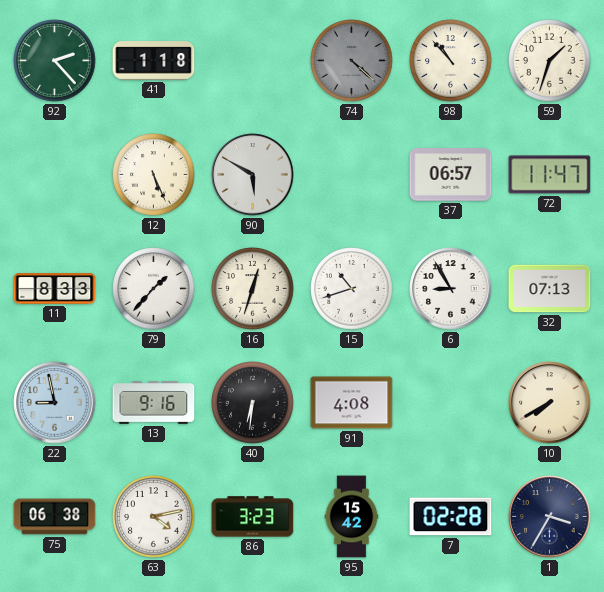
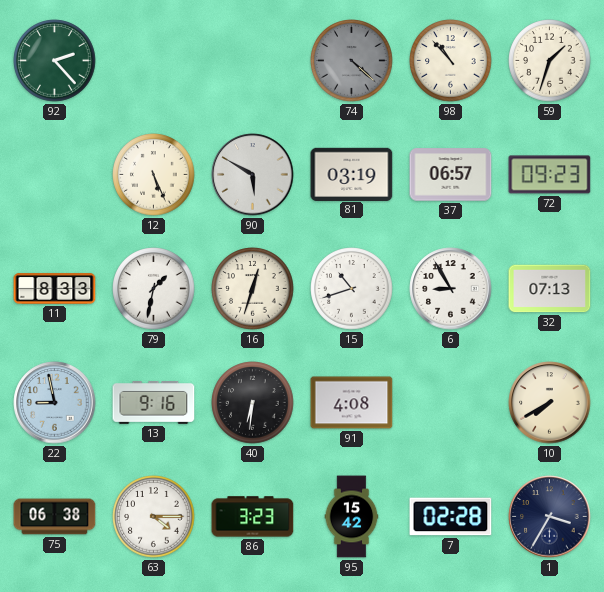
41: 1:18 -> none (154, 61)
81: none -> 03:19 (352, 174)
72: 11:47 -> 09:23 (550, 175)
79: 1:37 -> 1:32 (154, 289)
63: 4:13 -> 4:15 (154, 517)
